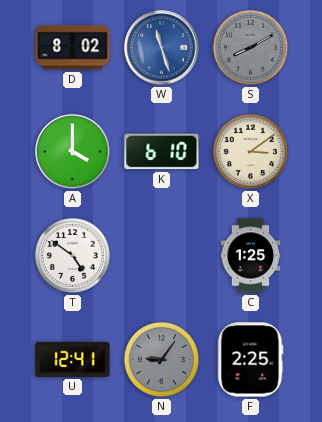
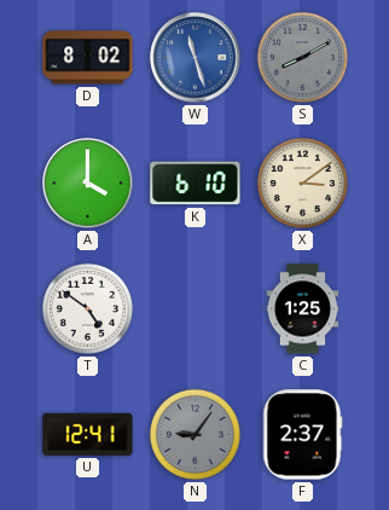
F: 2:25 -> 2:37 (303, 435)
